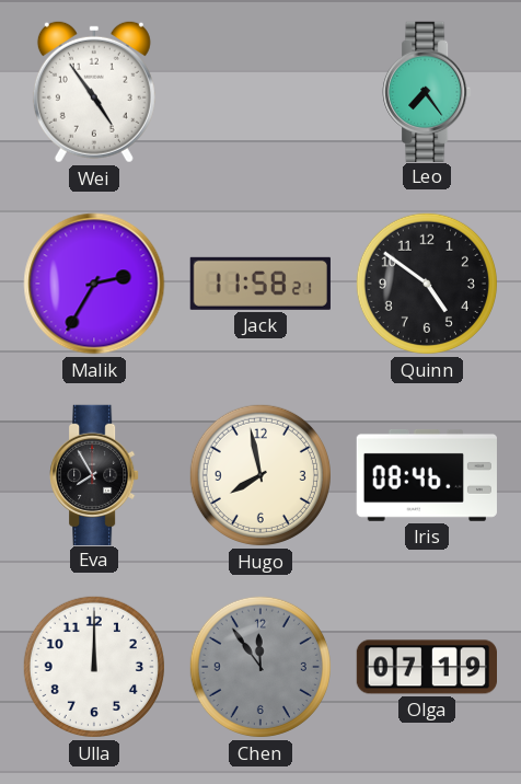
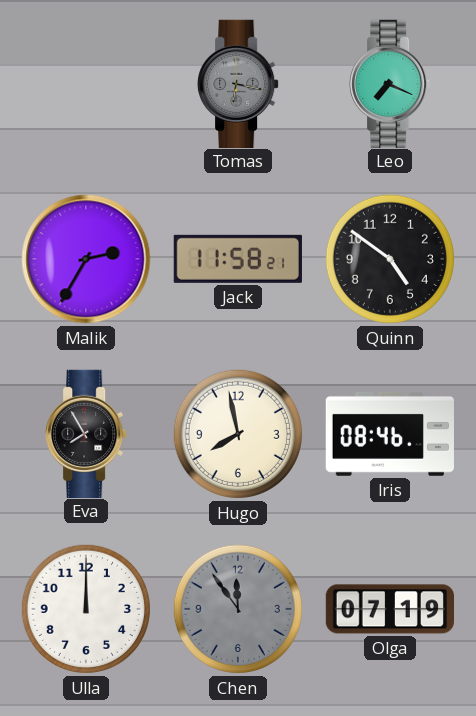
Wei: 4:54 -> none (94, 92)
Tomas: none -> 6:17 (238, 83)
Leo: 7:24 -> 7:19 (390, 83)
